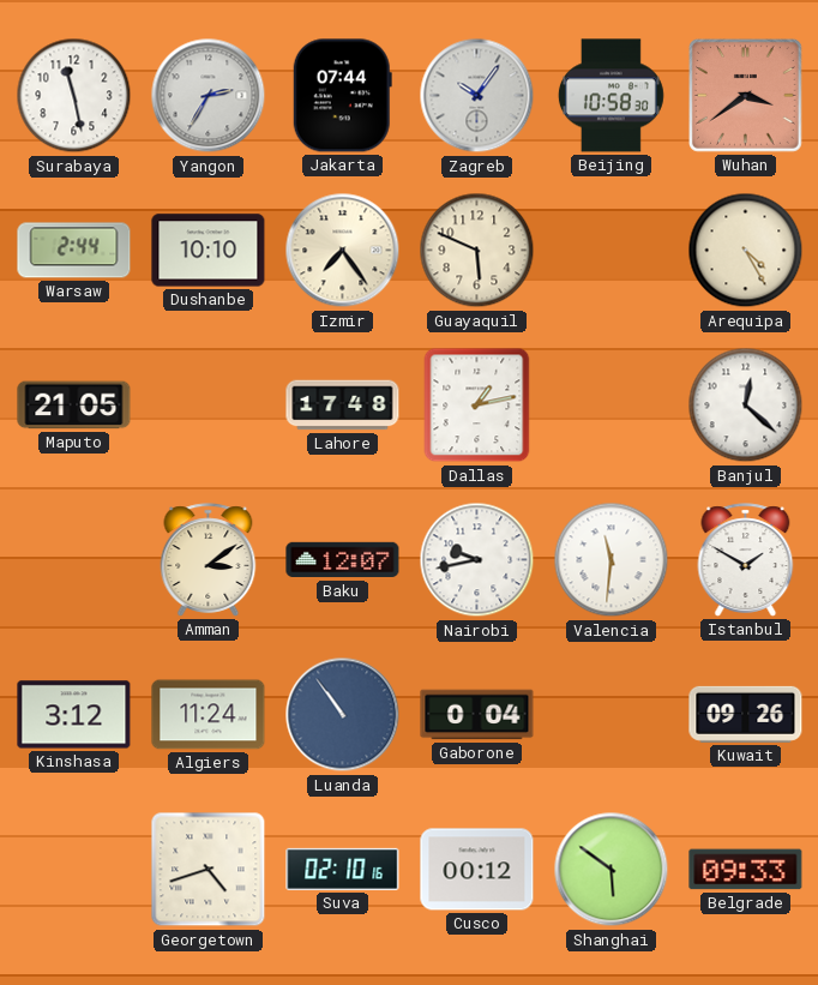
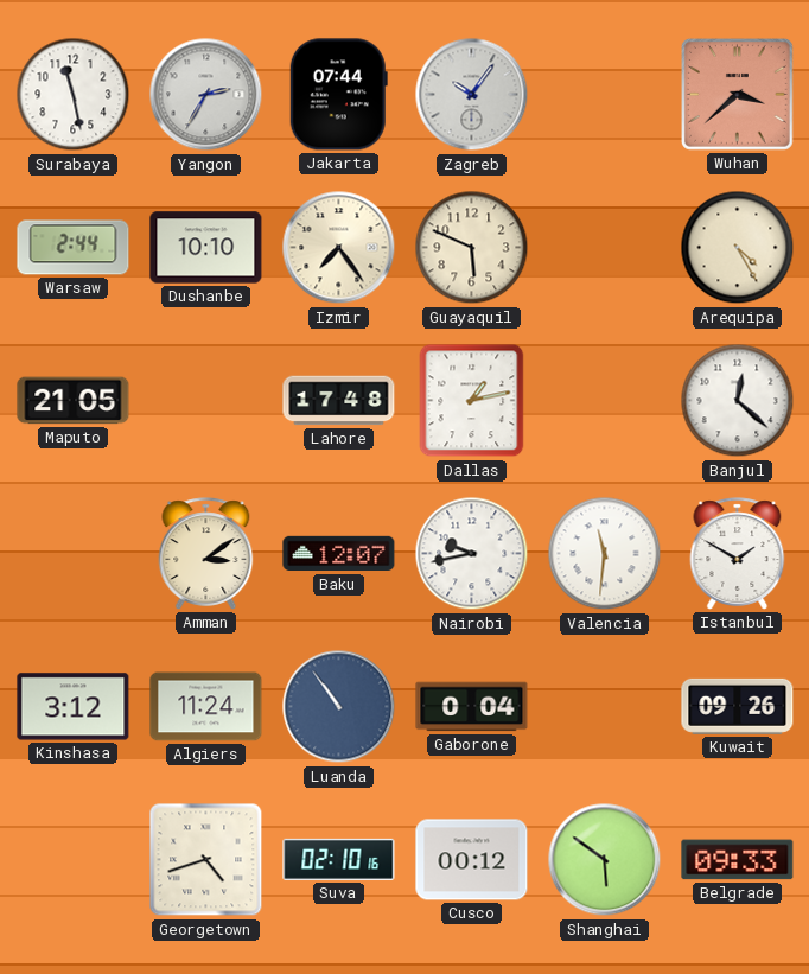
Beijing: 10:58 -> none (611, 96)
Wuhan: 3:39 -> 3:38 (738, 95)
